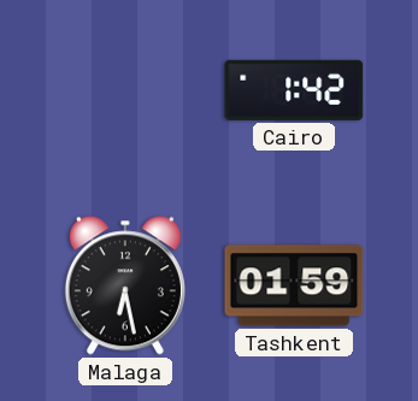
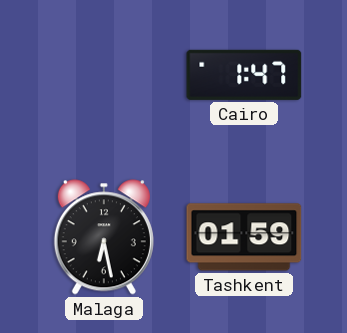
Cairo: 1:42 -> 1:47 (244, 75)
